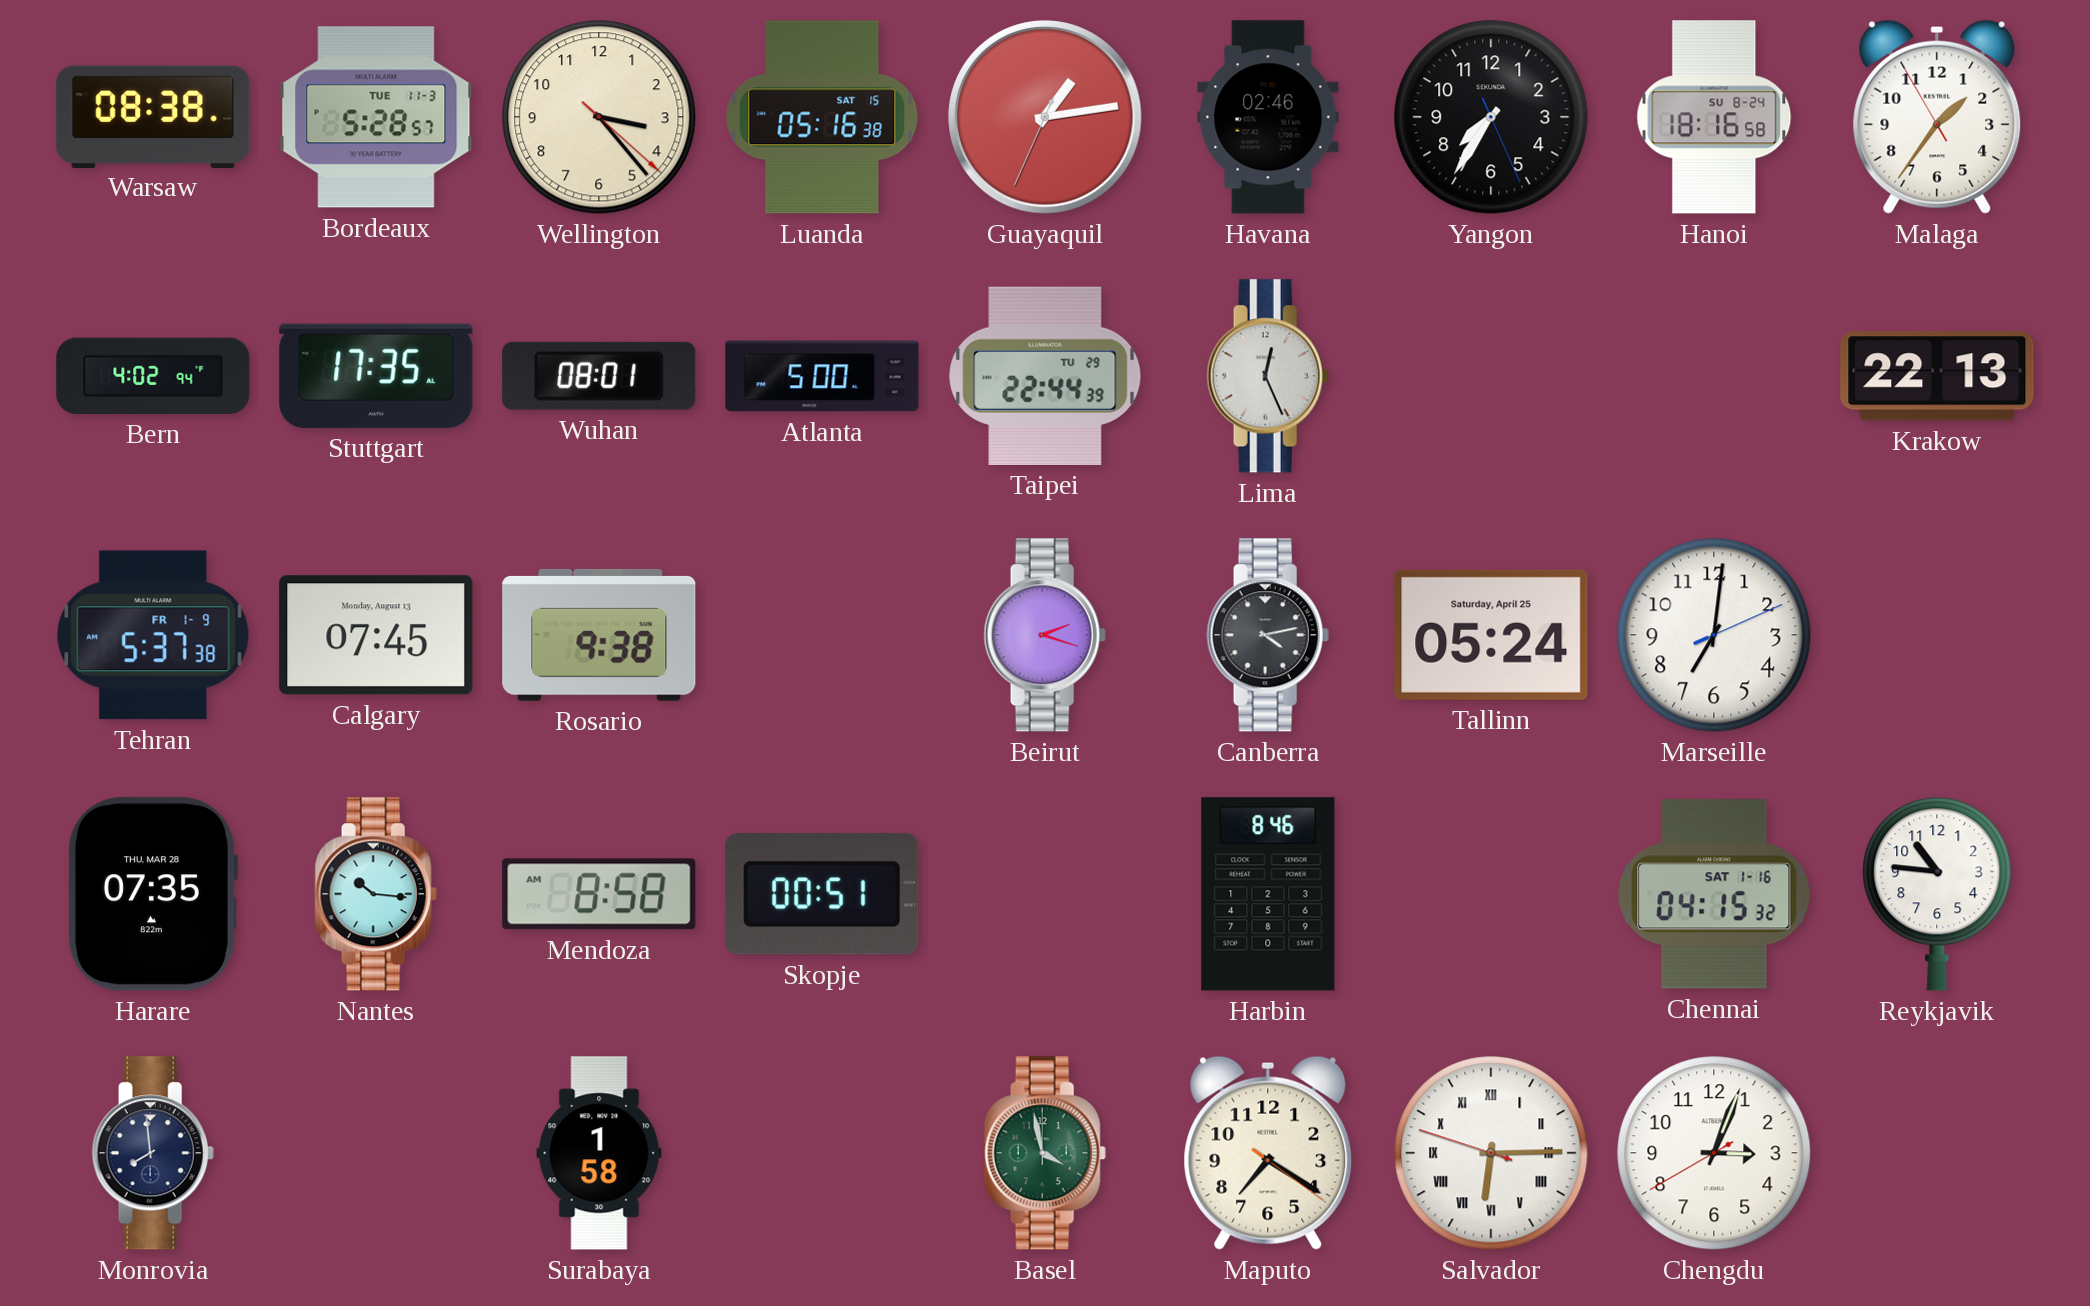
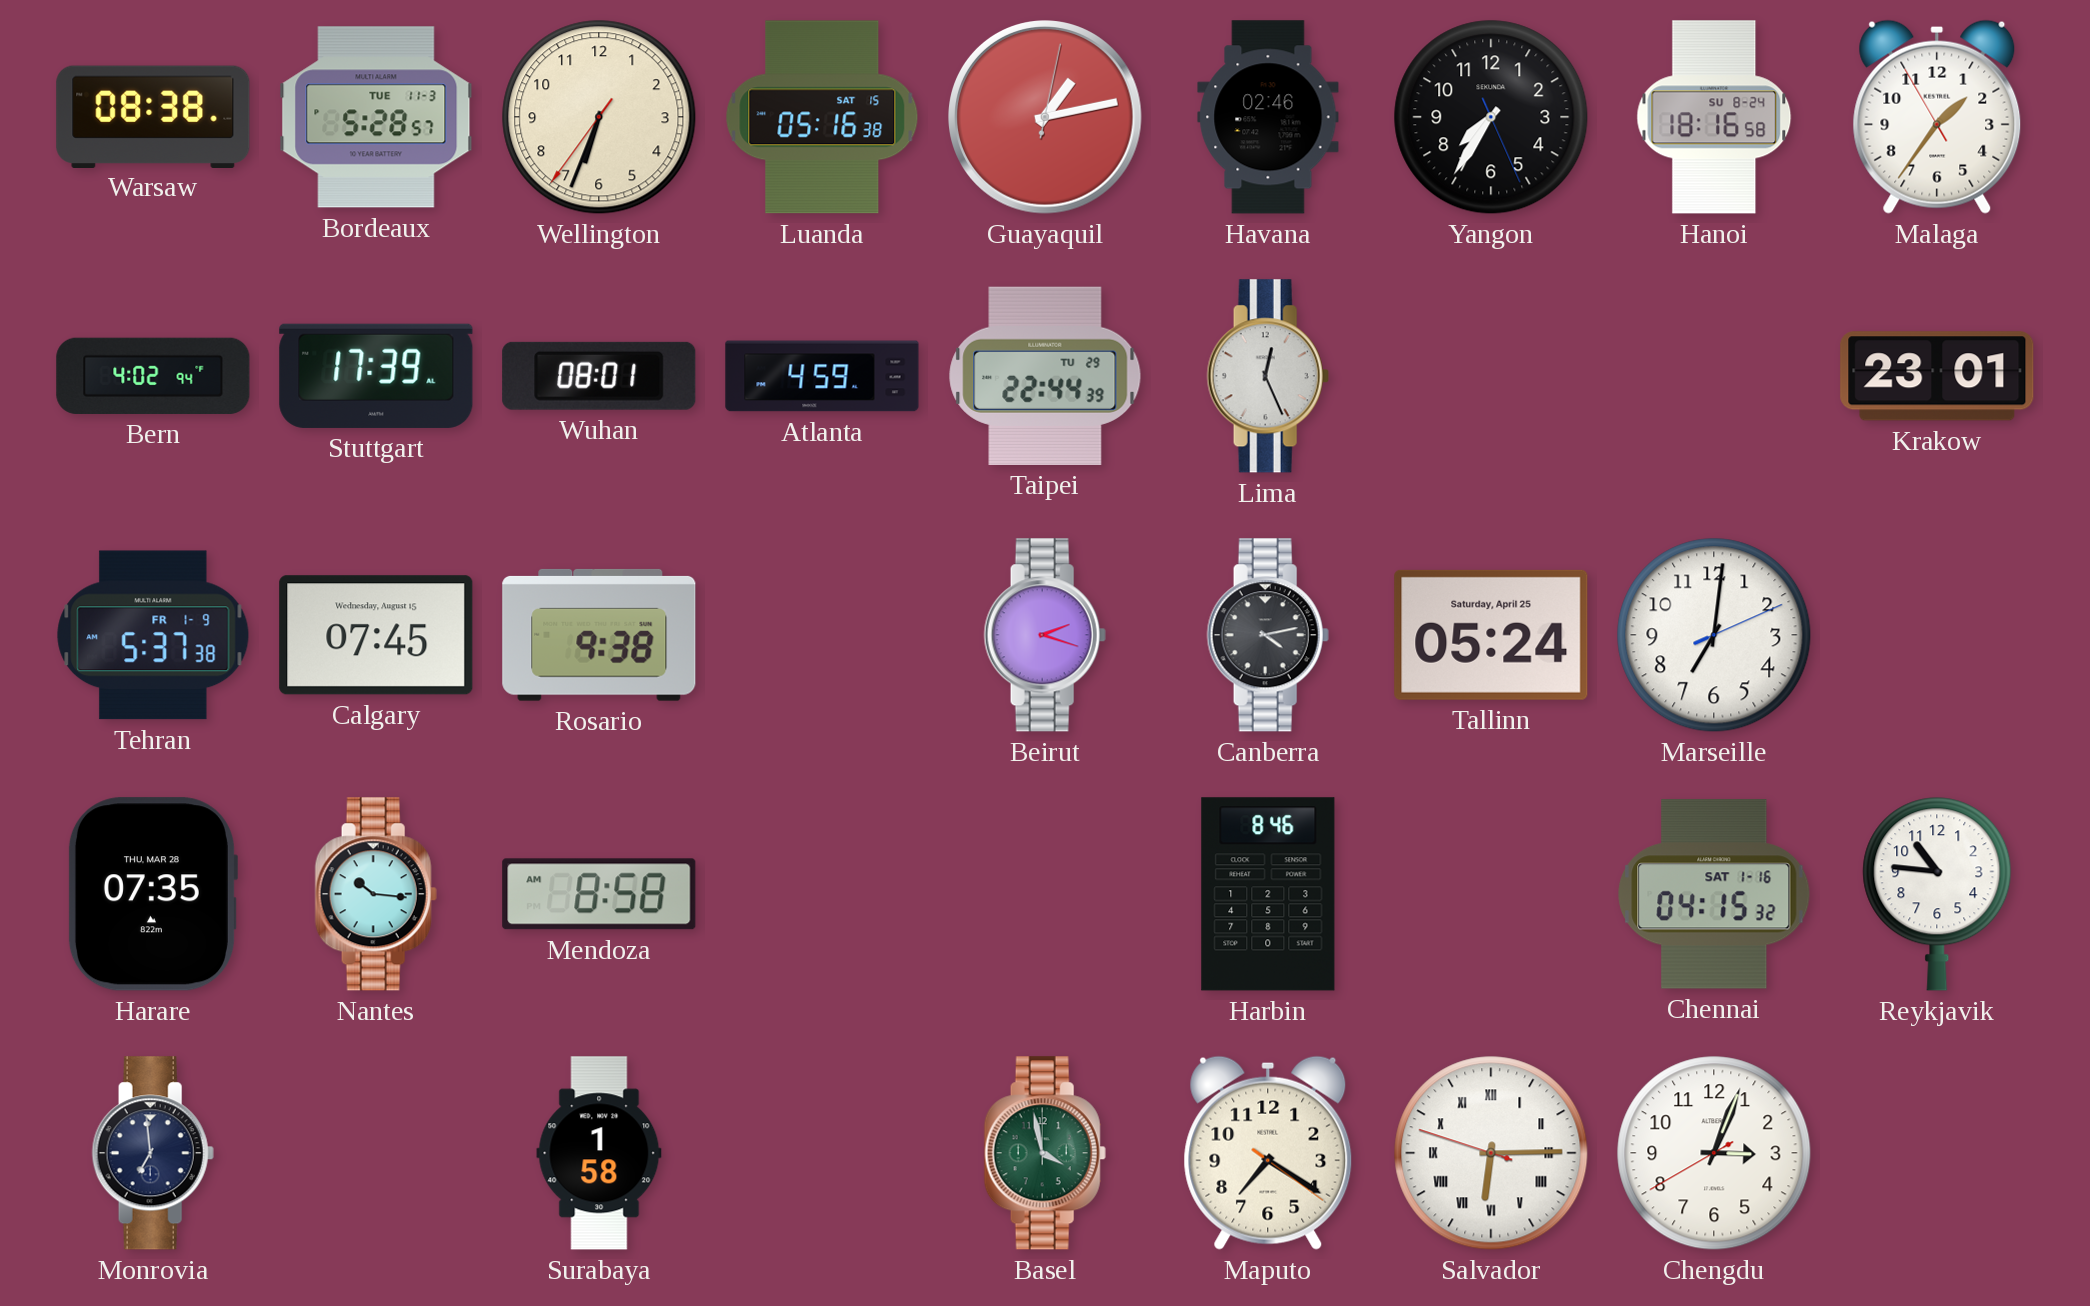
Wellington: 3:23 -> 6:33 (599, 117)
Guayaquil: 1:13:34 -> 1:13:02 (1046, 118)
Stuttgart: 17:35 -> 17:39 (376, 376)
Atlanta: 5:00 -> 4:59 (822, 376)
Krakow: 22:13 -> 23:01 (1937, 376)
Calgary date: Monday, August 13 -> Wednesday, August 15 (376, 635)
Skopje: 00:51 -> none (822, 894)
Monrovia: 7:59 -> 6:59 (153, 1153)
